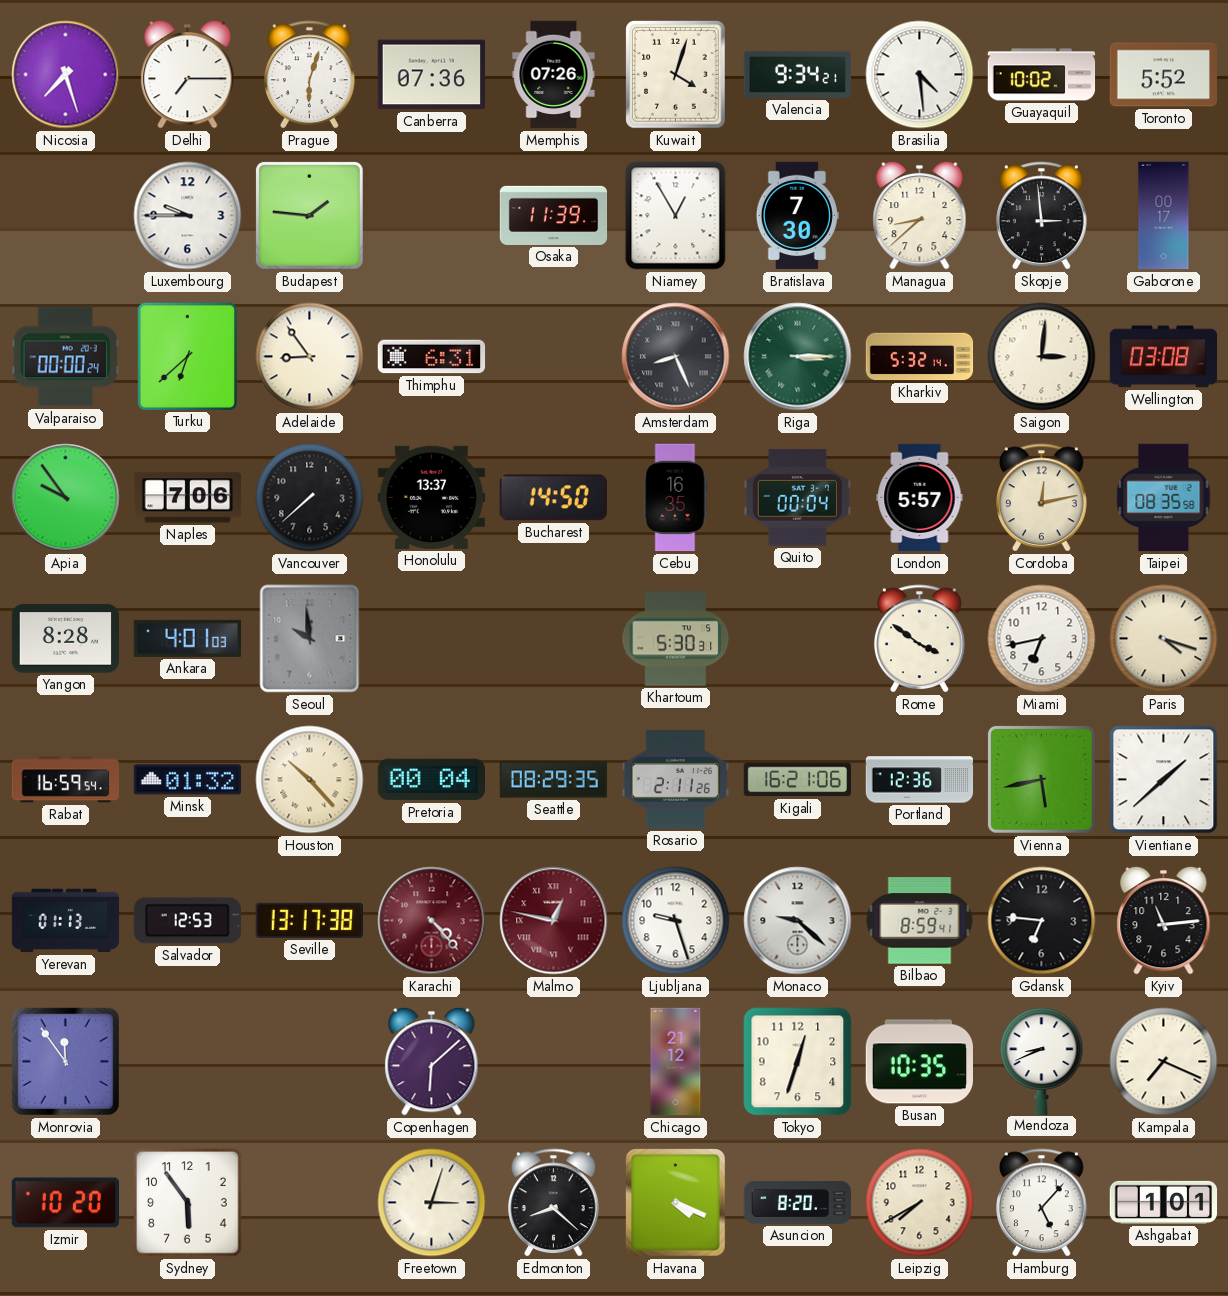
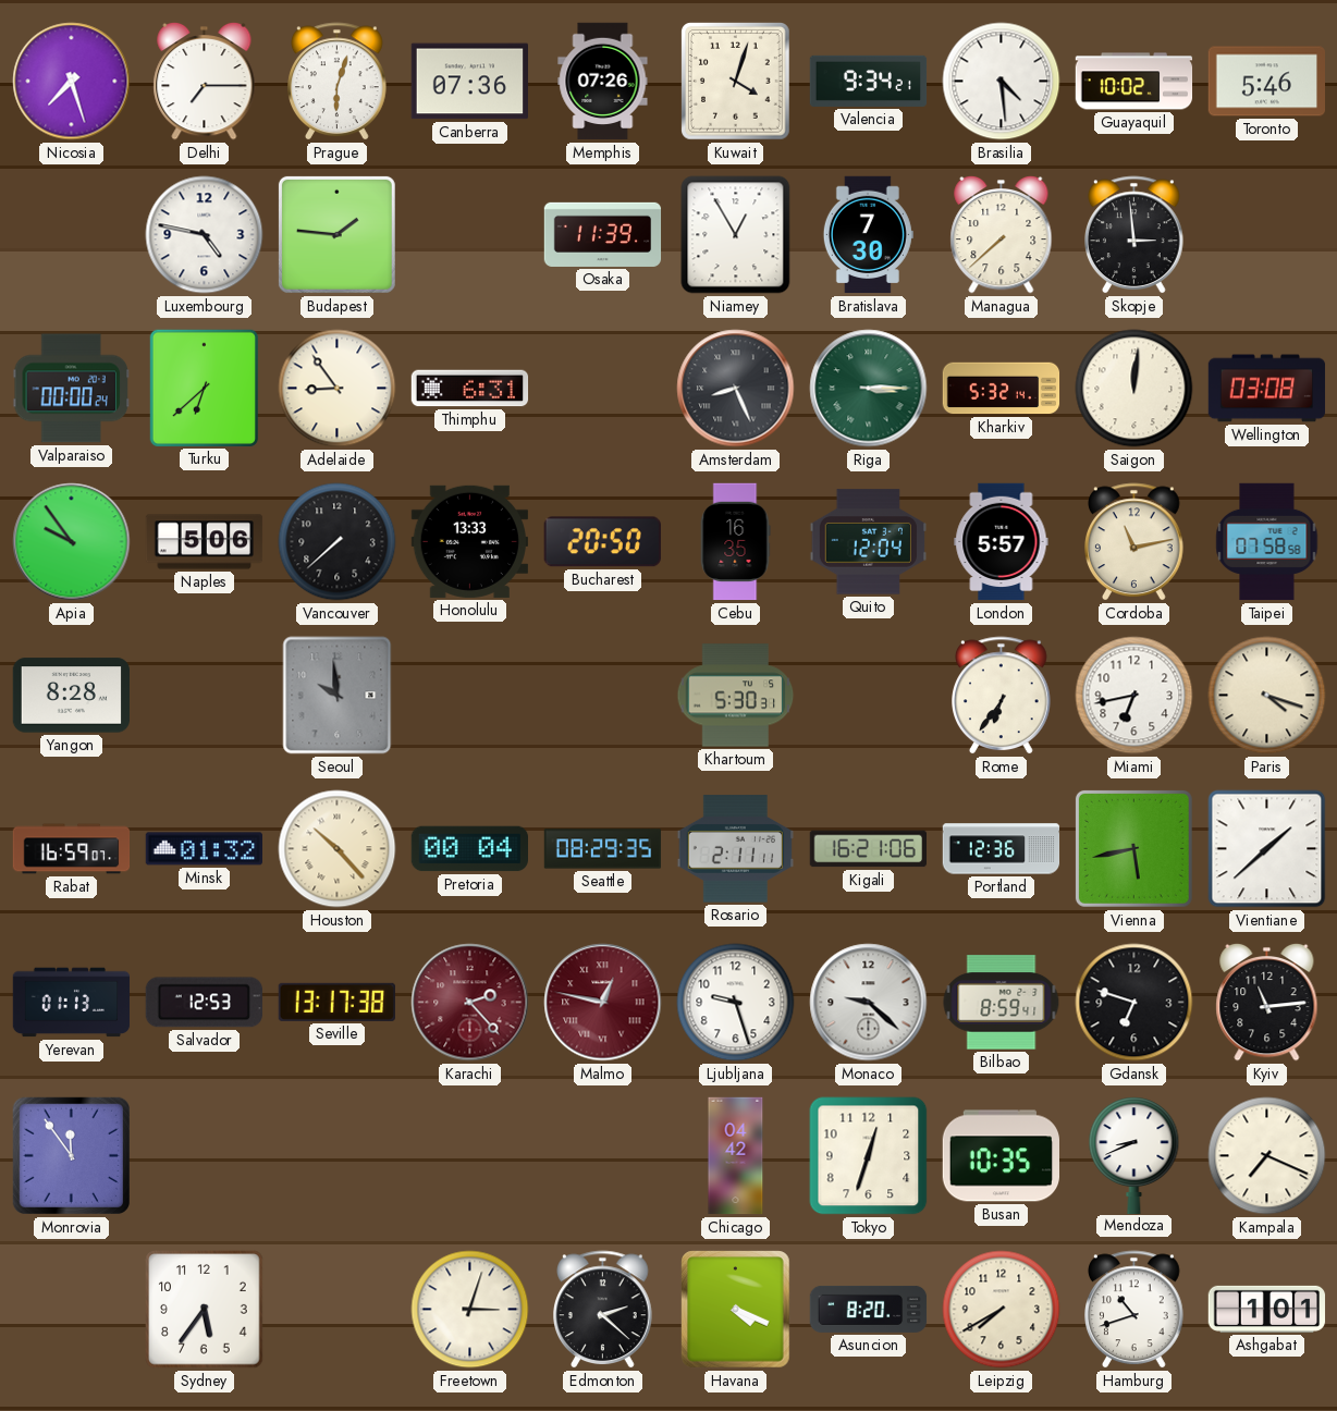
Toronto: 5:52 -> 5:46 (1267, 82)
Luxembourg: 9:45 -> 4:47 (205, 235)
Managua: 8:38 -> 7:38 (1002, 234)
Gaborone: 00:17 -> none (1164, 216)
Saigon: 3:01 -> 12:01 (1134, 389)
Naples: 7:06 -> 5:06 (205, 542)
Honolulu: 13:37 -> 13:33 (469, 541)
Bucharest: 14:50 -> 20:50 (602, 542)
Quito: 00:04 -> 12:04 (868, 542)
Cordoba: 12:13 -> 11:13 (1134, 542)
Taipei: 08:35 -> 07:58 (1267, 542)
Ankara: 4:01 -> none (187, 638)
Rome: 3:51 -> 6:36 (1002, 696)
Rabat: 16:59:54 -> 16:59:07 (72, 849)
Rosario: 2:11:26 -> 2:11:11 (735, 849)
Karachi: 4:23 -> 2:23 (470, 1003)
Gdansk: 6:46 -> 6:48 (1134, 1003)
Copenhagen: 6:08 -> none (432, 1061)
Chicago: 21:12 -> 04:42 (736, 1156)
Izmir: 10:20 -> none (65, 1203)
Sydney: 5:54 -> 5:36 (205, 1310)
Edmonton: 8:22 -> 2:22 (603, 1310)
Hamburg: 5:07 -> 10:42 (1134, 1310)
